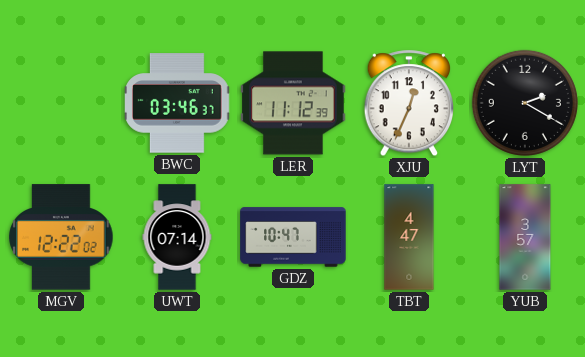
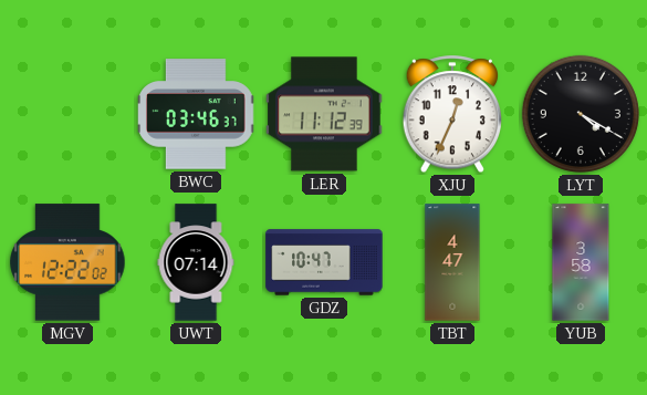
LYT: 2:20 -> 4:20 (581, 114)
YUB: 3:57 -> 3:58 (581, 262)
